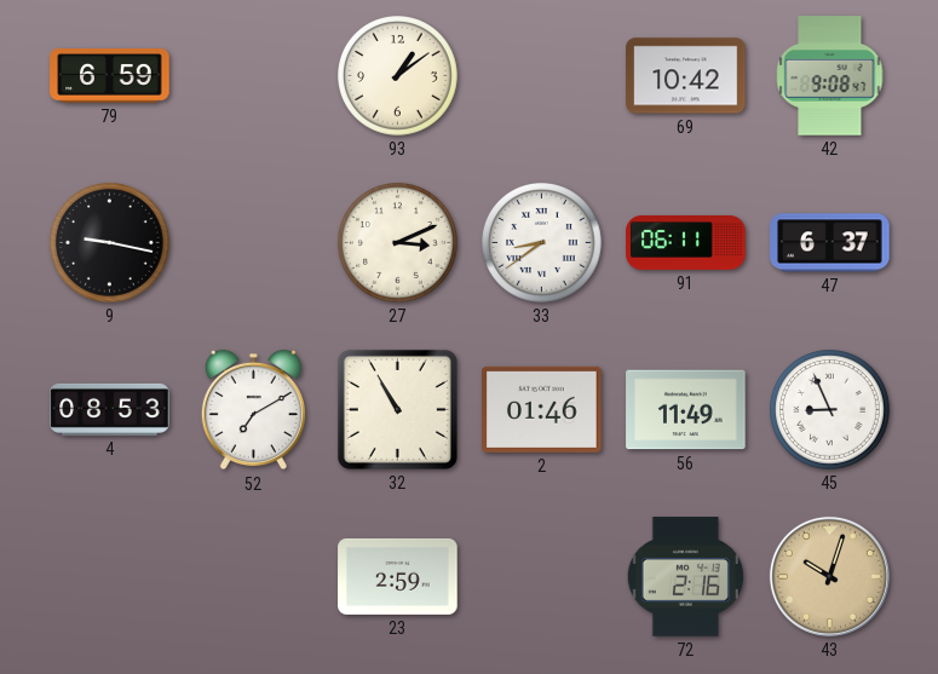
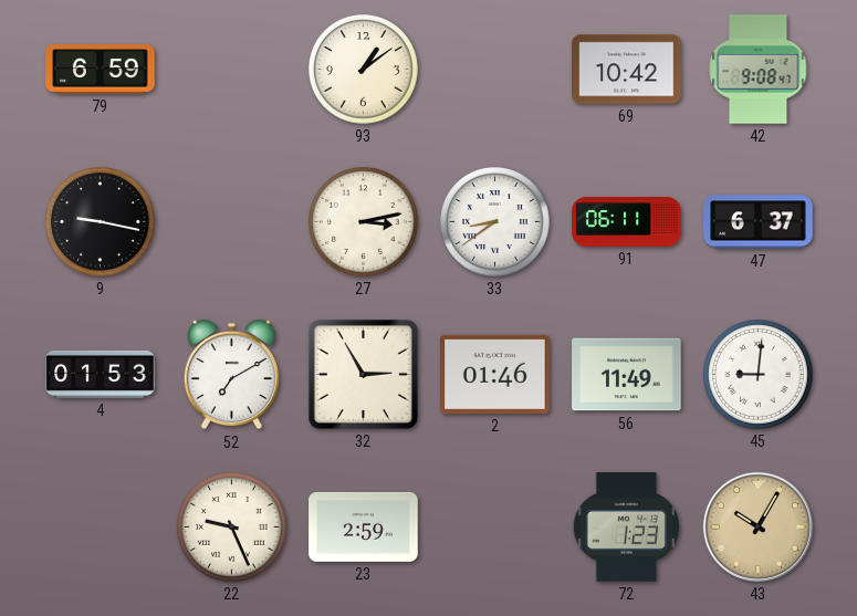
27: 3:11 -> 3:13 (364, 222)
4: 08:53 -> 01:53 (101, 374)
32: 10:55 -> 2:55 (363, 374)
45: 8:56 -> 9:01 (759, 375)
22: none -> 9:26 (232, 528)
72: 2:16 -> 1:23 (626, 528)
43: 10:03 -> 10:05 (757, 526)
